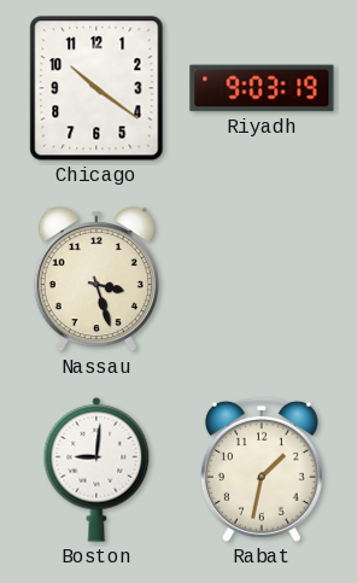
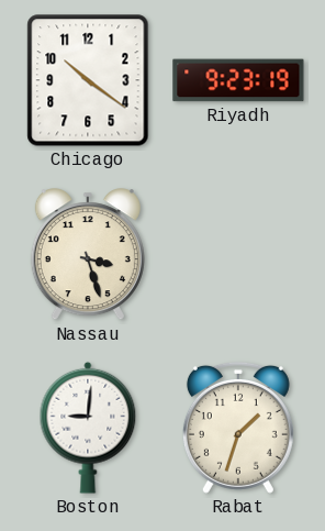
Riyadh: 9:03 -> 9:23 (238, 80)
Rabat: 1:32 -> 1:33 (238, 428)
